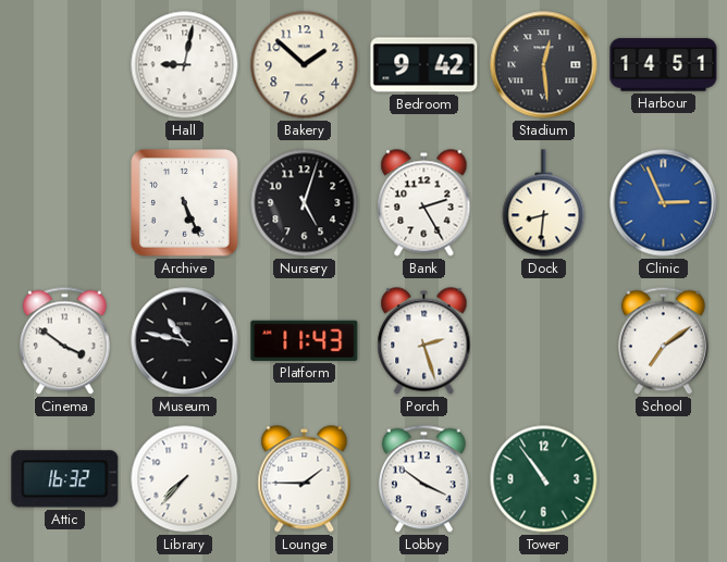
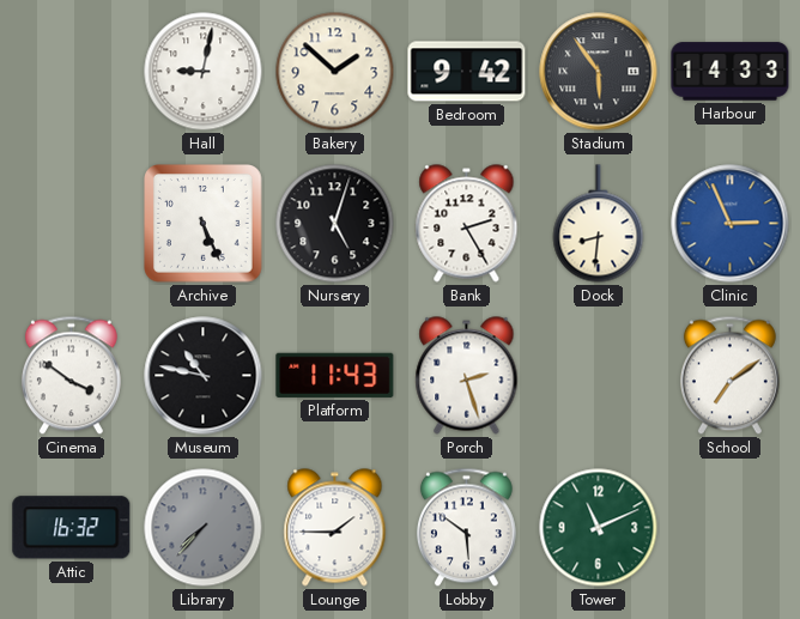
Stadium: 12:29 -> 5:54 (599, 72)
Harbour: 14:51 -> 14:33 (731, 72)
Library dial: white -> grey (204, 528)
Lobby: 3:51 -> 5:51 (466, 528)
Tower: 10:54 -> 11:11 (599, 528)
